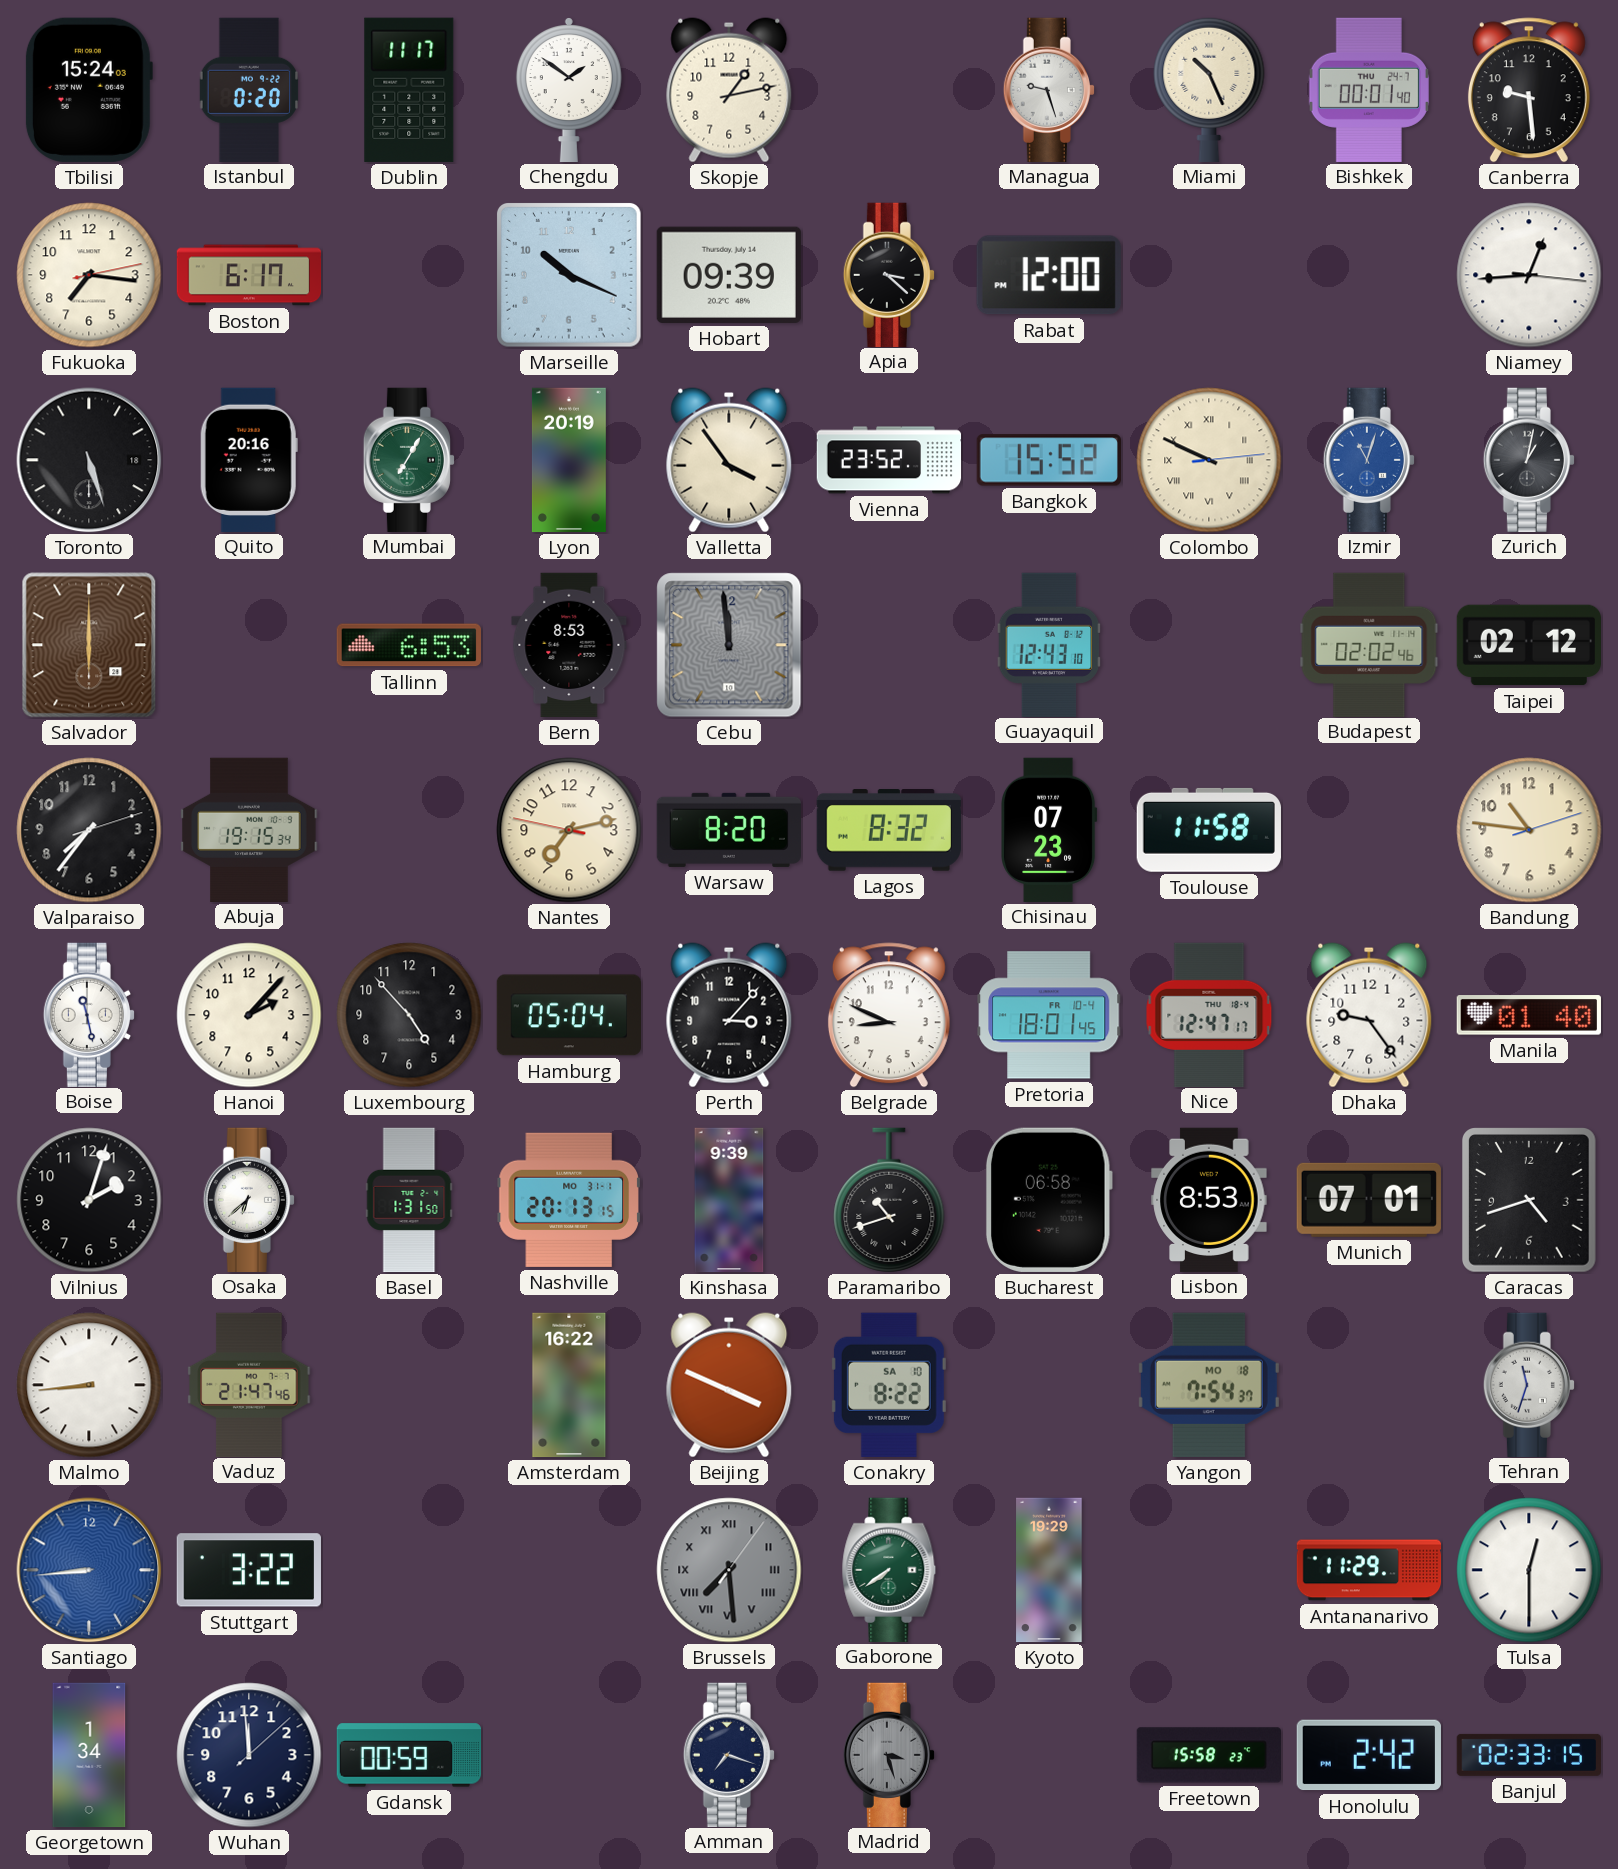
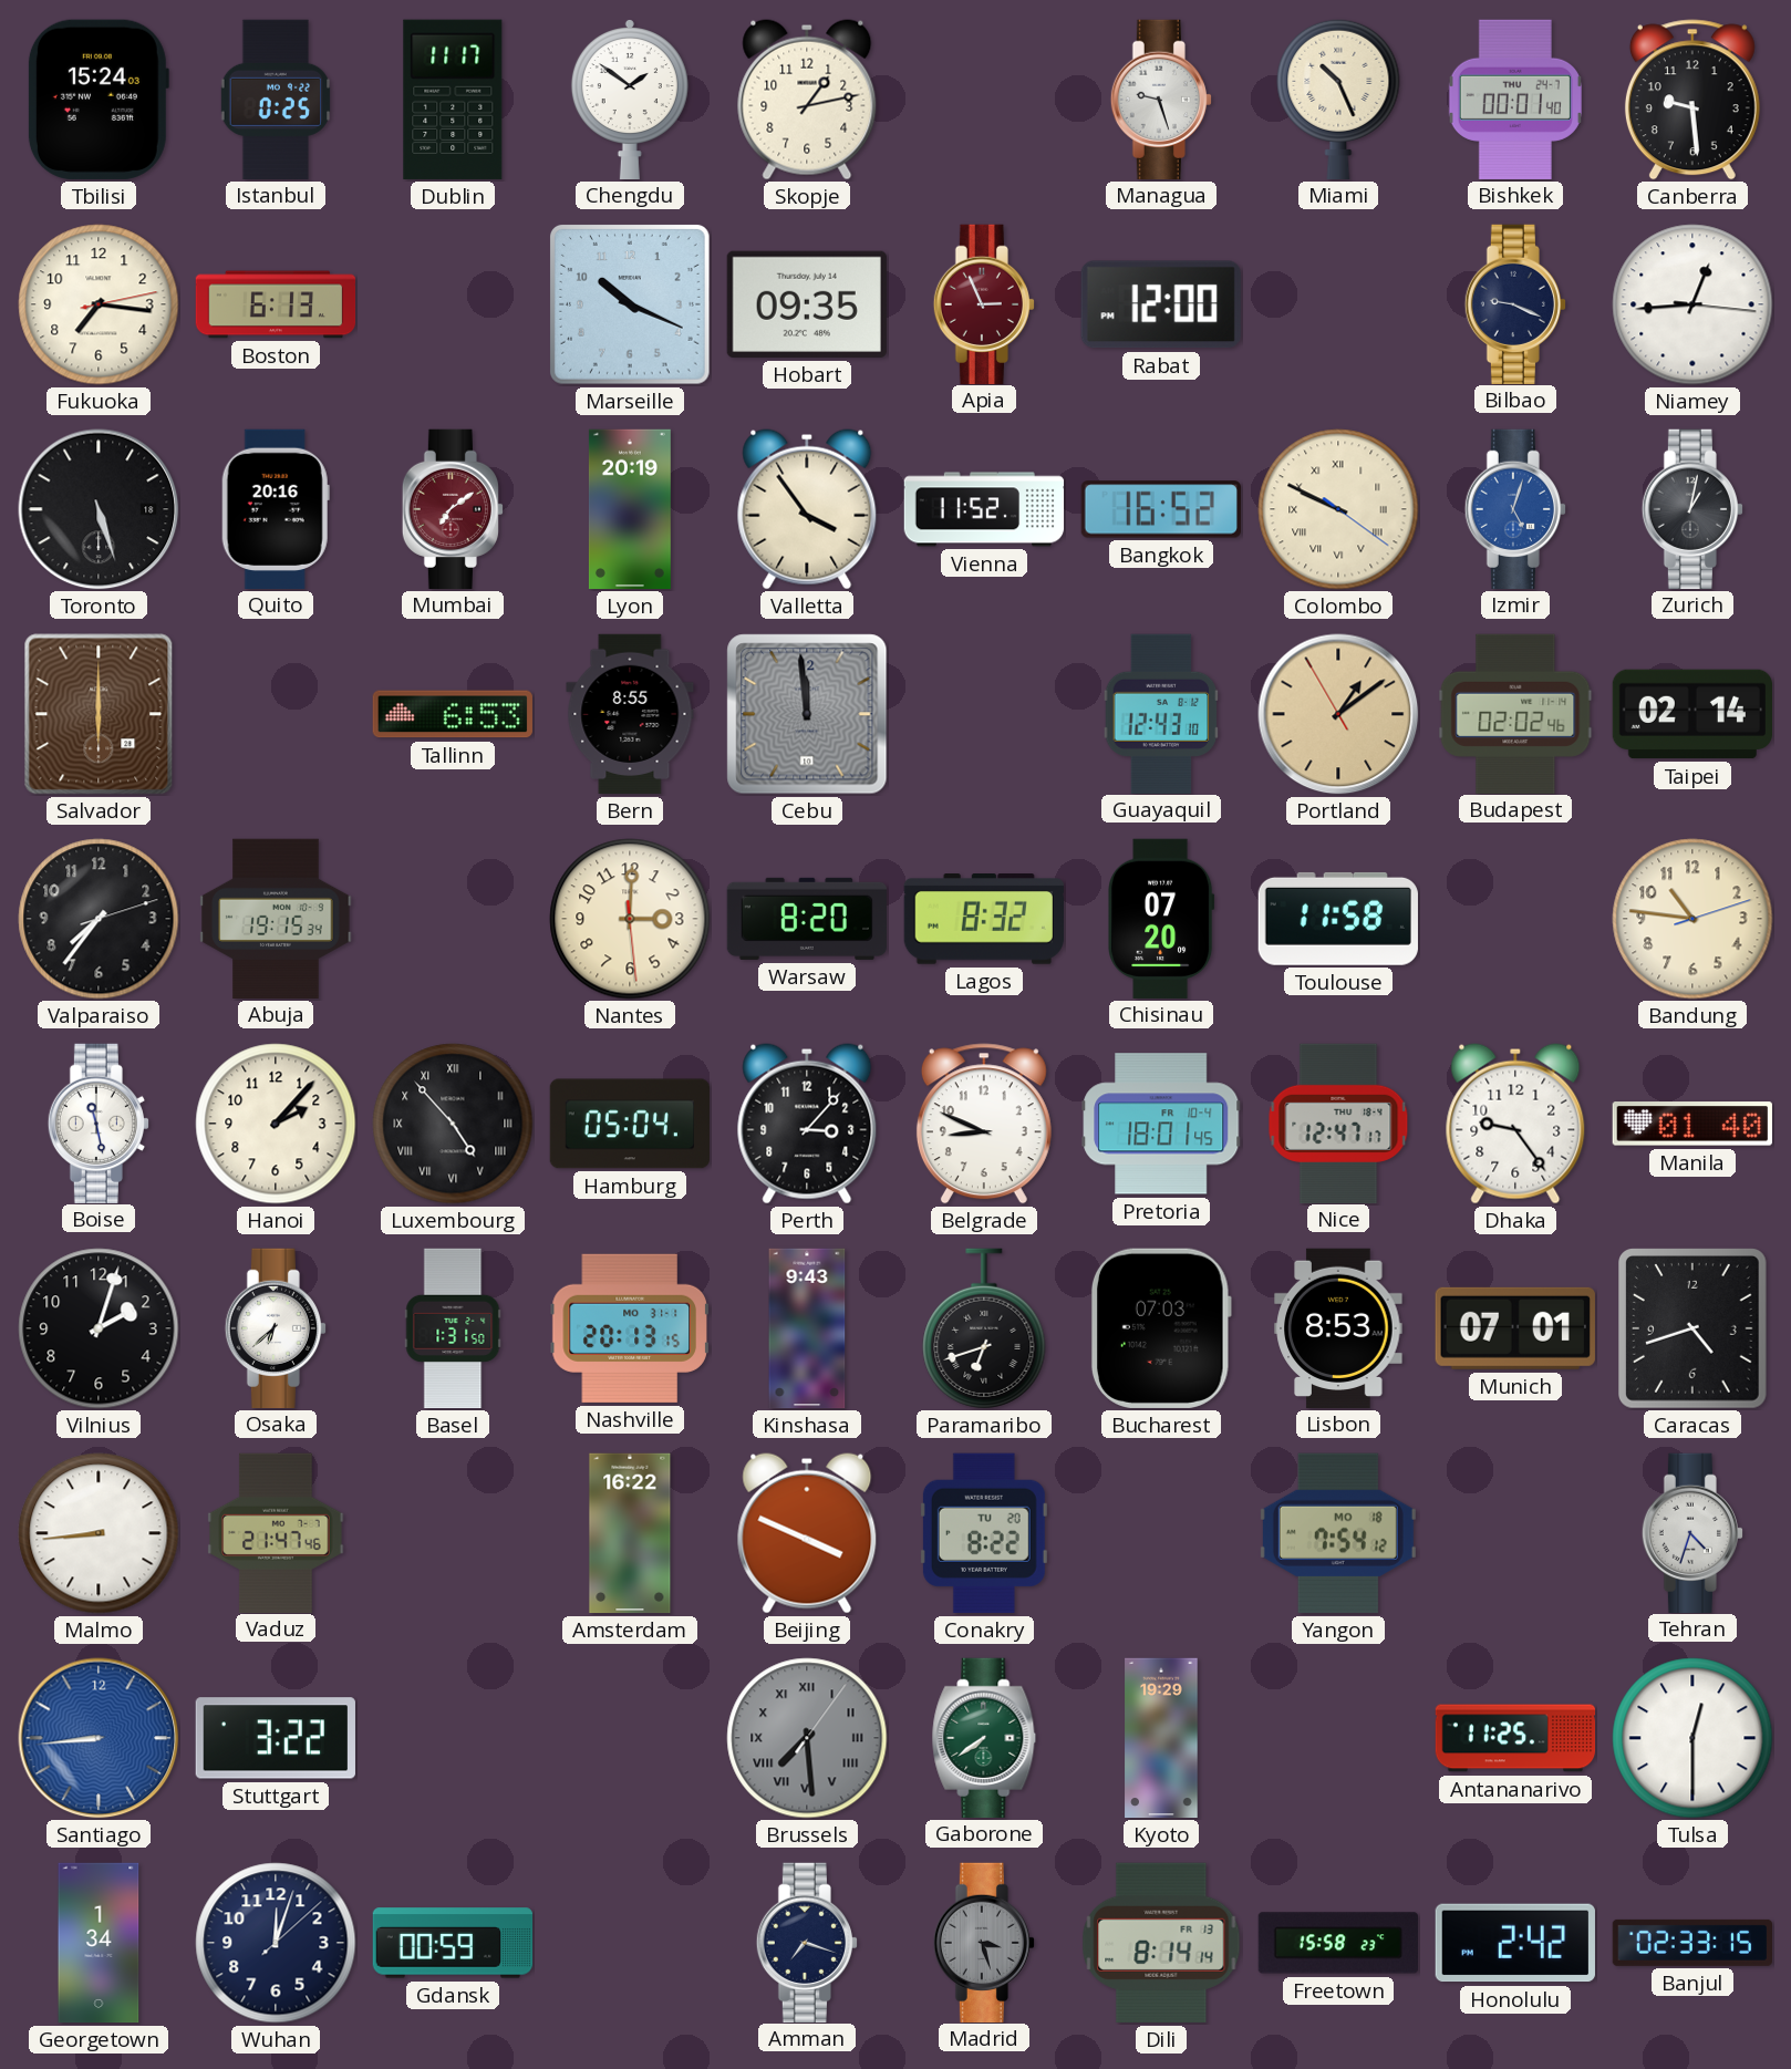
Istanbul: 0:20 -> 0:25 (276, 99)
Boston: 6:17 -> 6:13 (276, 304)
Hobart: 09:39 -> 09:35 (807, 304)
Apia: 3:22 -> 2:56 (984, 303)
Apia dial: black -> burgundy (984, 303)
Bilbao: none -> 9:19 (1515, 303)
Mumbai: 7:05 -> 7:09 (453, 508)
Mumbai dial: green -> burgundy (453, 508)
Vienna: 23:52 -> 11:52 (984, 509)
Bangkok: 15:52 -> 16:52 (1161, 509)
Colombo: 9:49:14 -> 9:49:21 (1338, 509)
Izmir: 11:03 -> 5:03 (1515, 508)
Bern: 8:53 -> 8:55 (630, 714)
Portland: none -> 1:08 (1338, 714)
Taipei: 02:12 -> 02:14 (1691, 714)
Nantes: 7:12 -> 3:00 (630, 919)
Chisinau: 07:23 -> 07:20 (1161, 918)
Luxembourg numerals: Arabic -> Roman (453, 1124)
Kinshasa: 9:39 -> 9:43 (807, 1328)
Paramaribo: 10:42 -> 6:42 (984, 1328)
Bucharest: 06:58 -> 07:03 (1161, 1328)
Conakry date: SA 10 -> TU 20 (984, 1533)
Yangon: 7:54:37 -> 7:54:12 (1338, 1533)
Tehran: 11:33 -> 4:33 (1692, 1532)
Antananarivo: 11:29 -> 11:25 (1515, 1738)
Wuhan: 11:59 -> 12:03 (276, 1943)
Dili: none -> 8:14 (1161, 1943)
